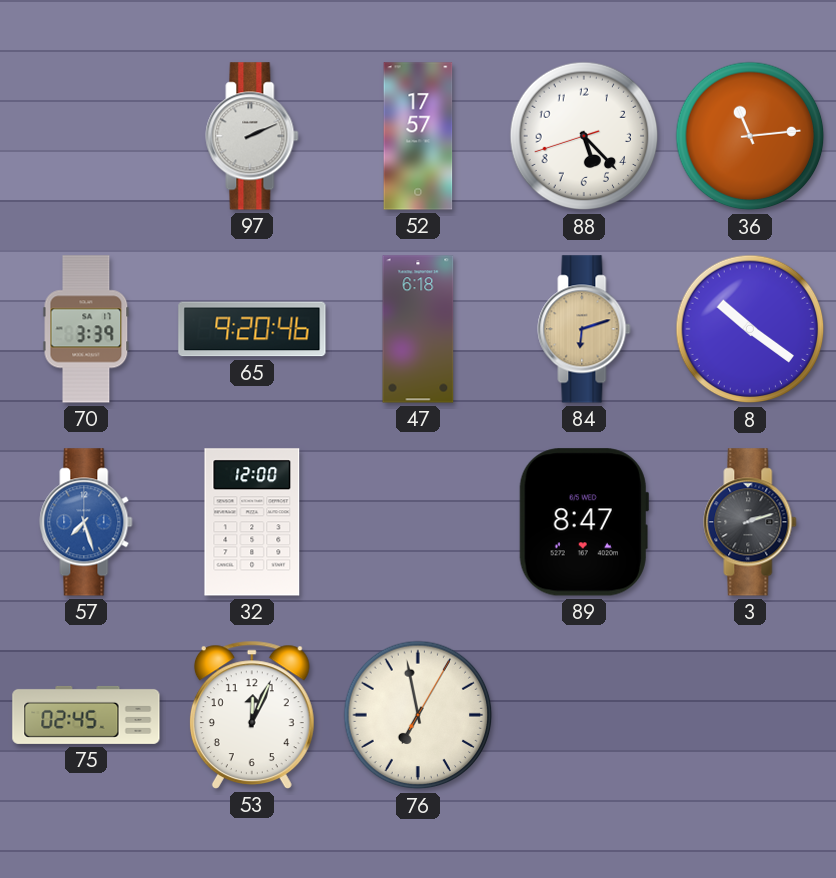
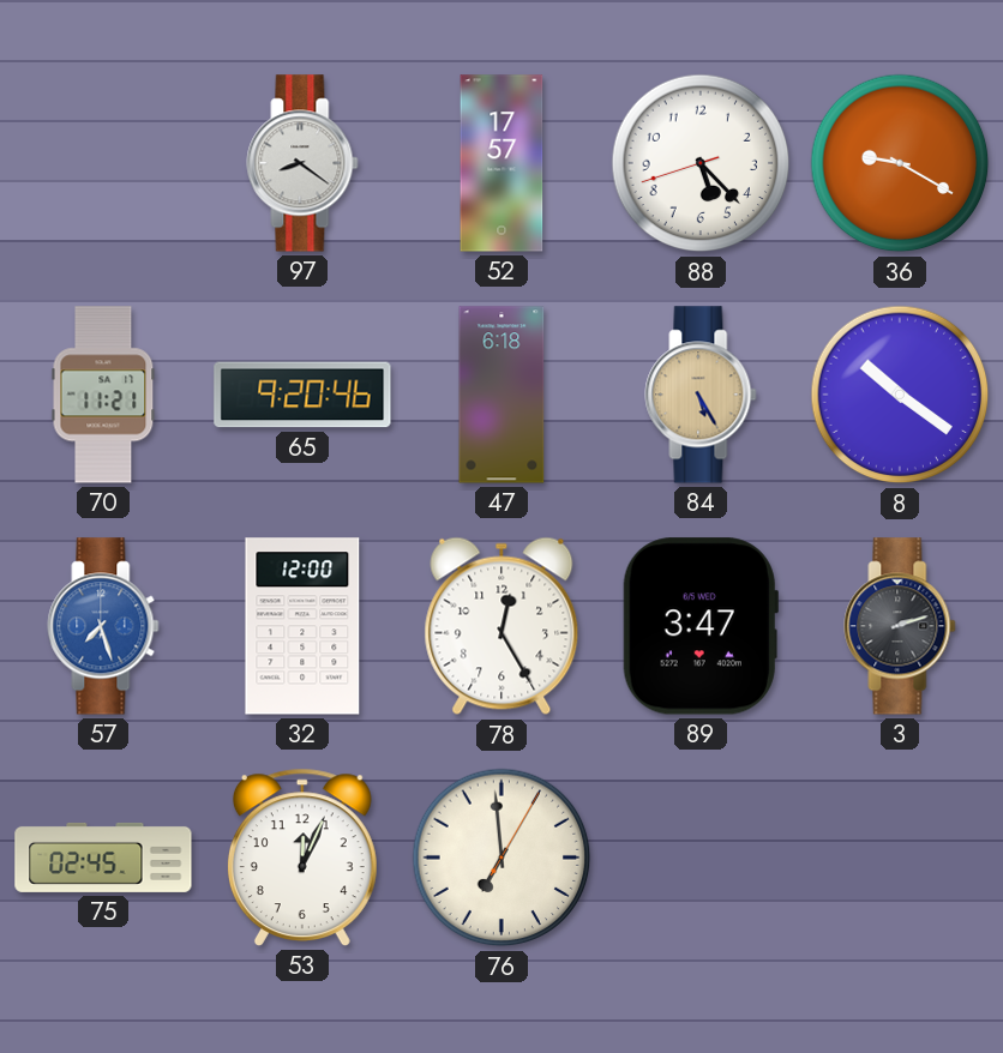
97: 2:11 -> 8:21 (302, 163)
36: 11:14 -> 9:20 (900, 163)
70: 3:39 -> 11:21 (103, 395)
84: 6:12 -> 5:25 (701, 395)
78: none -> 12:25 (501, 626)
89: 8:47 -> 3:47 (701, 626)
76: 6:58 -> 6:59 (501, 858)
